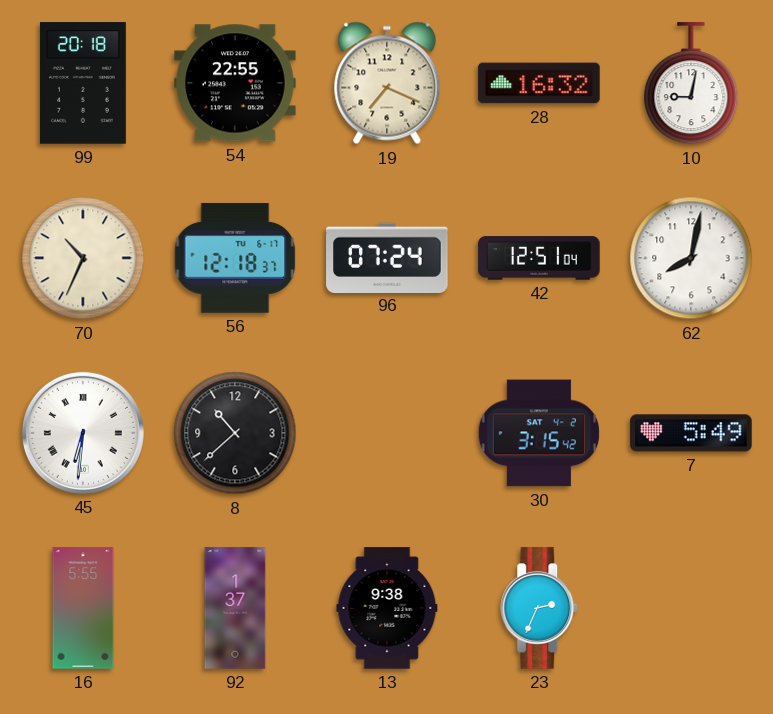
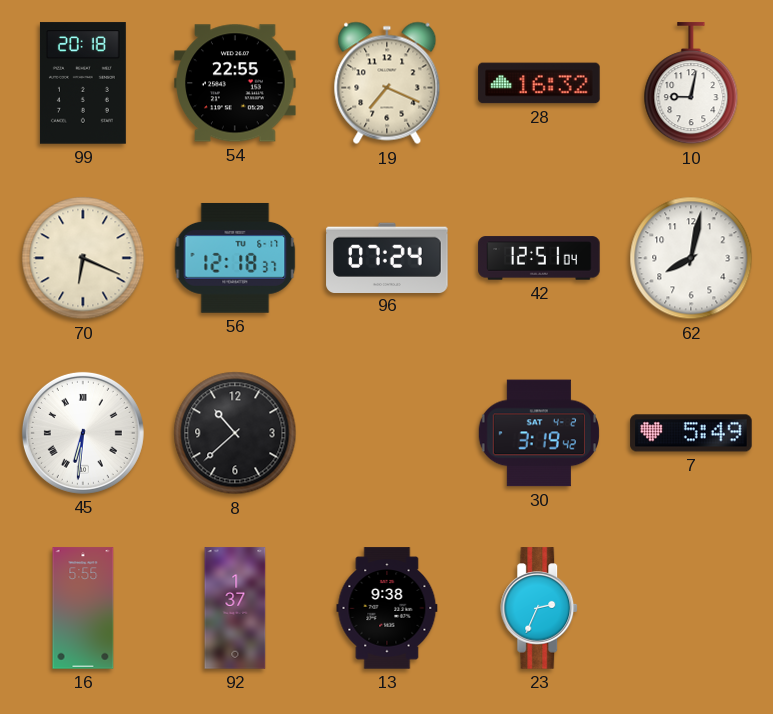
70: 10:34 -> 6:19 (83, 258)
30: 3:15 -> 3:19 (539, 433)
